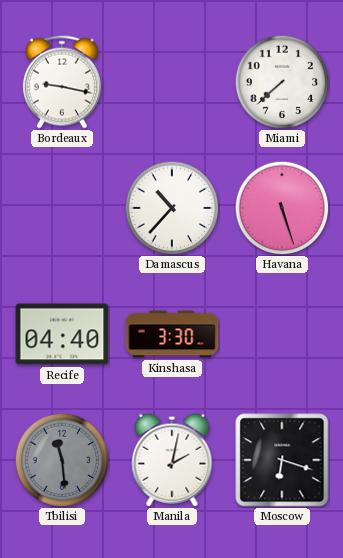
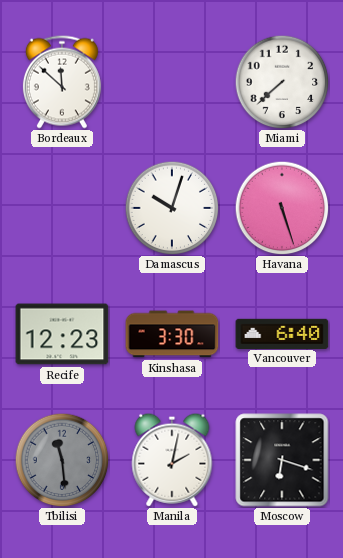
Bordeaux: 9:17 -> 11:52 (62, 82)
Damascus: 10:37 -> 10:03 (172, 208)
Recife: 04:40 -> 12:23 (62, 334)
Vancouver: none -> 6:40 (282, 333)
